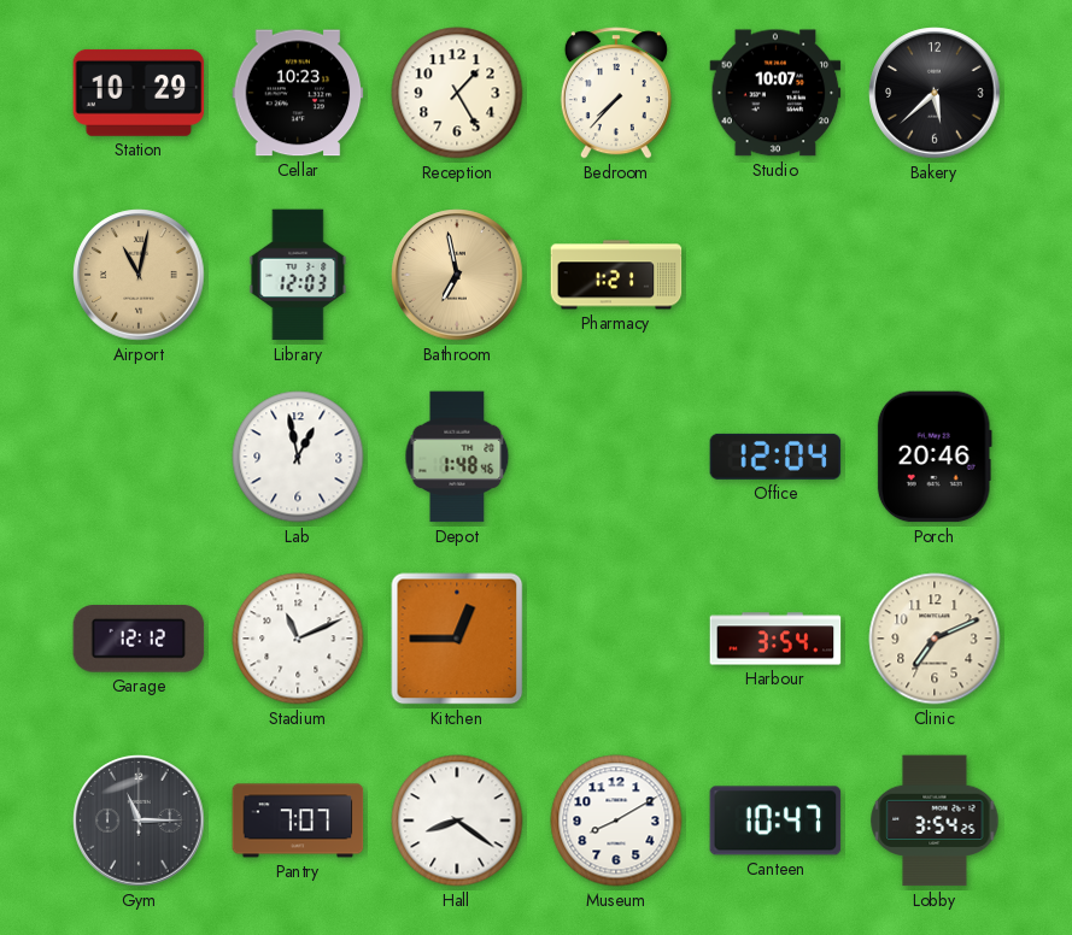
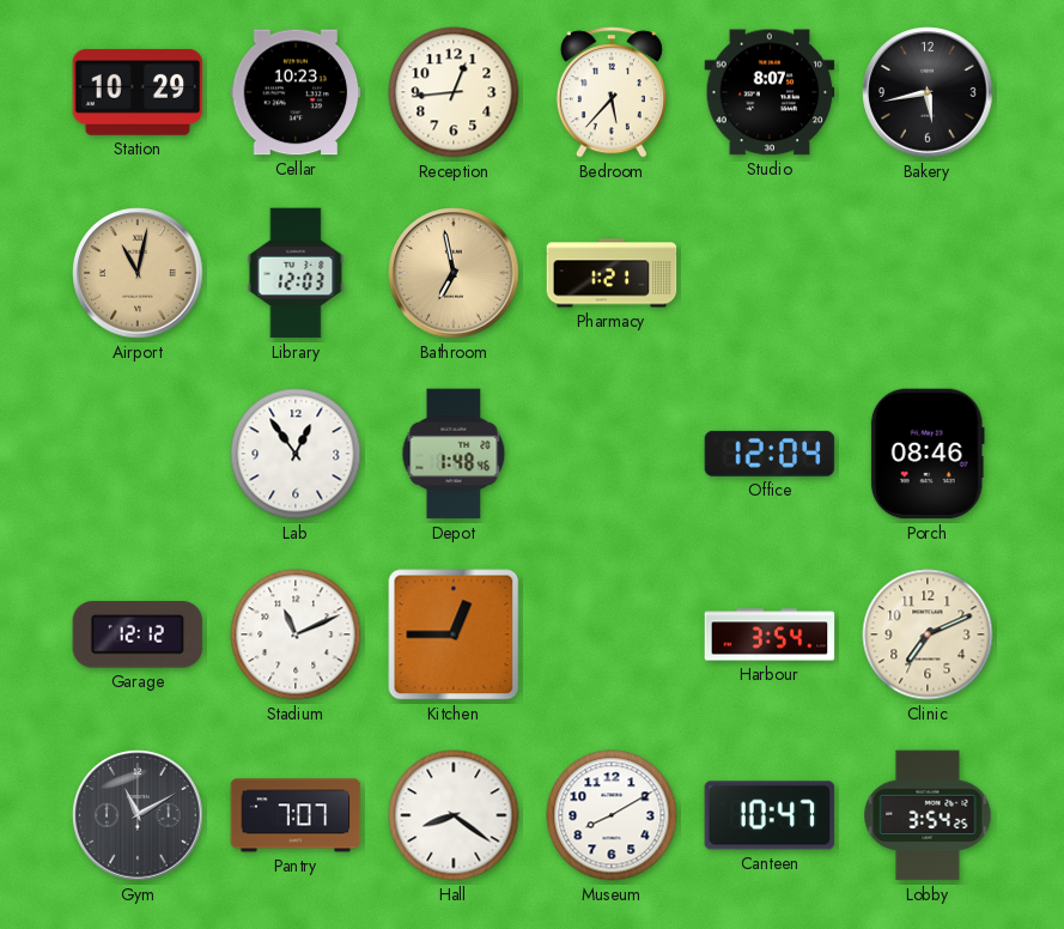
Reception: 1:25 -> 12:44 (454, 92)
Bedroom: 7:37 -> 5:37 (612, 92)
Studio: 10:07 -> 8:07 (770, 92)
Bakery: 5:38 -> 5:43 (928, 92)
Lab: 12:58 -> 12:54 (296, 454)
Porch: 20:46 -> 08:46 (928, 454)
Gym: 11:15 -> 11:10 (138, 815)
